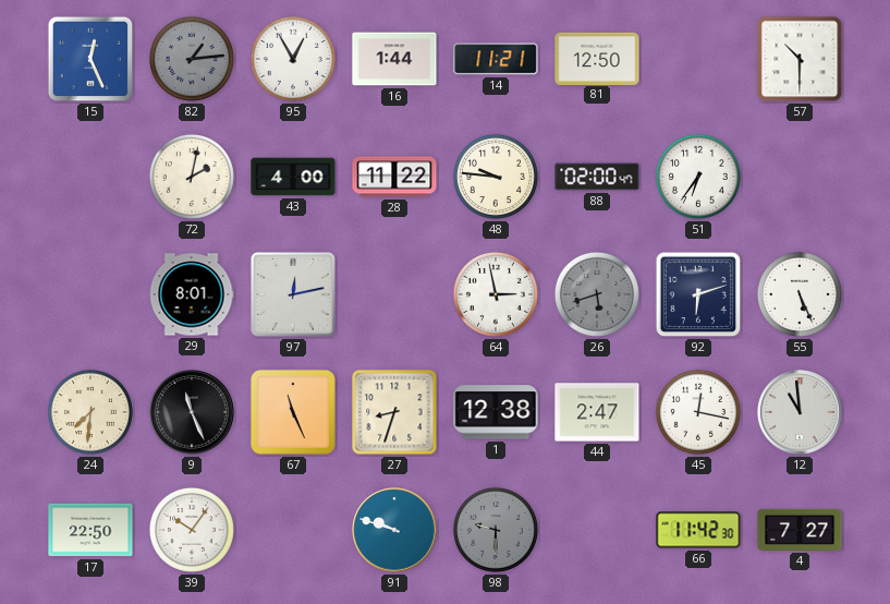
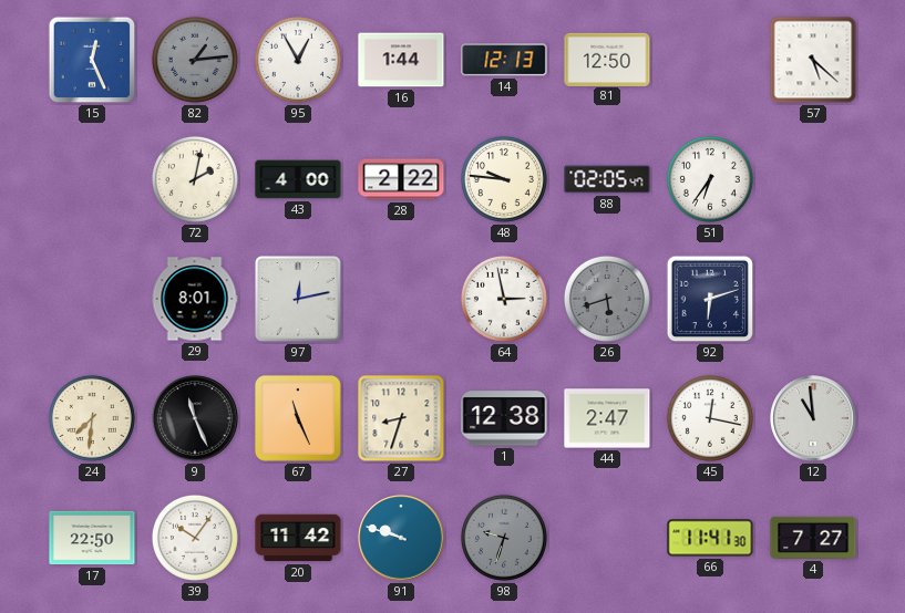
14: 11:21 -> 12:13 (504, 60)
57: 10:30 -> 5:22 (813, 60)
28: 11:22 -> 2:22 (401, 179)
88: 02:00 -> 02:05 (607, 179)
55: 5:26 -> none (800, 294)
20: none -> 11:42 (298, 538)
98: 9:30 -> 9:33 (504, 538)
66: 11:42 -> 11:41 (710, 538)
